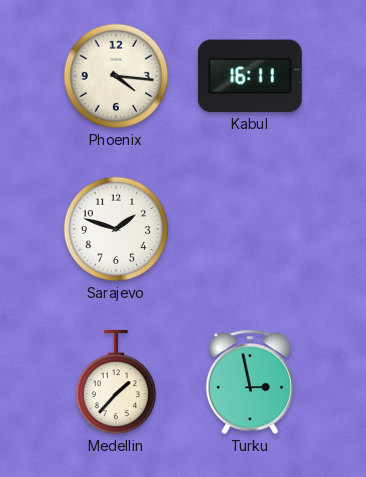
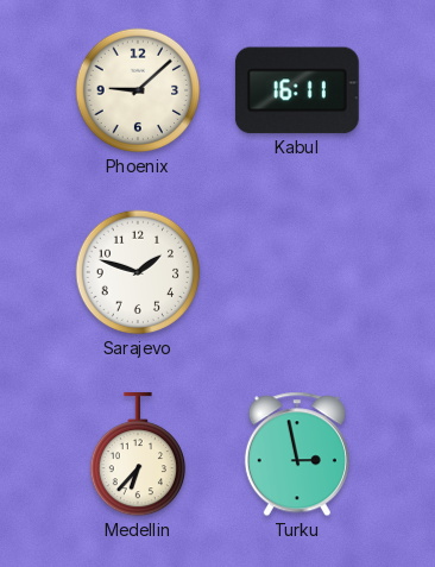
Phoenix: 4:16 -> 9:08 (138, 90)
Medellin: 1:37 -> 6:37 (137, 454)
